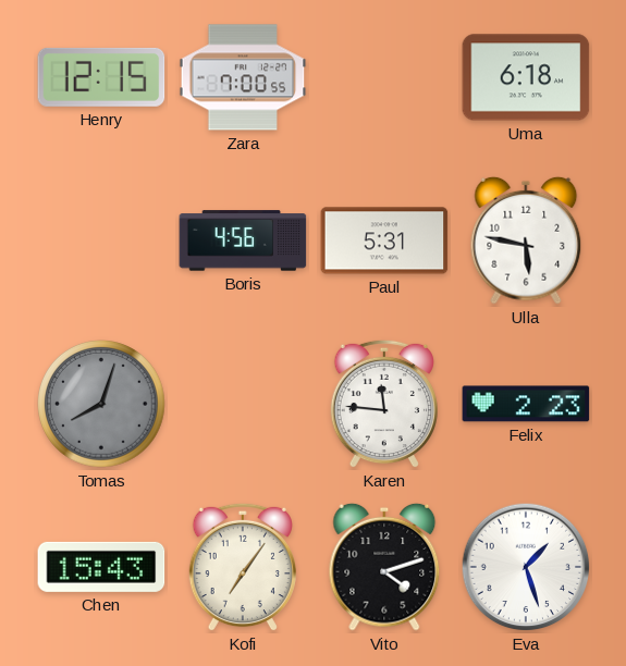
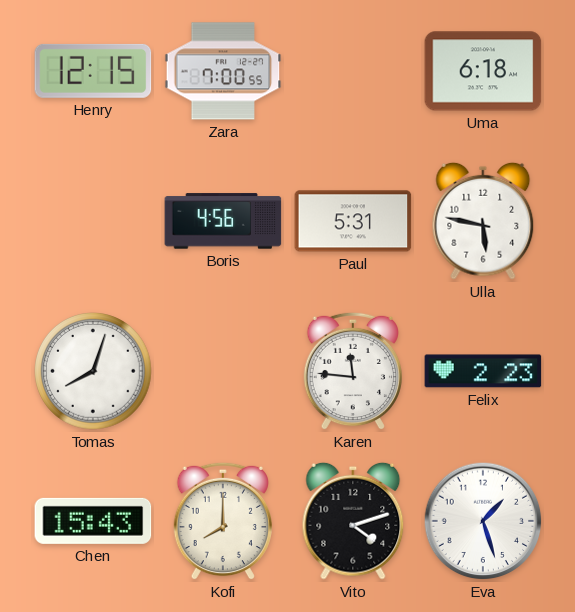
Tomas dial: grey -> white (94, 372)
Kofi: 7:06 -> 8:00 (223, 521)
